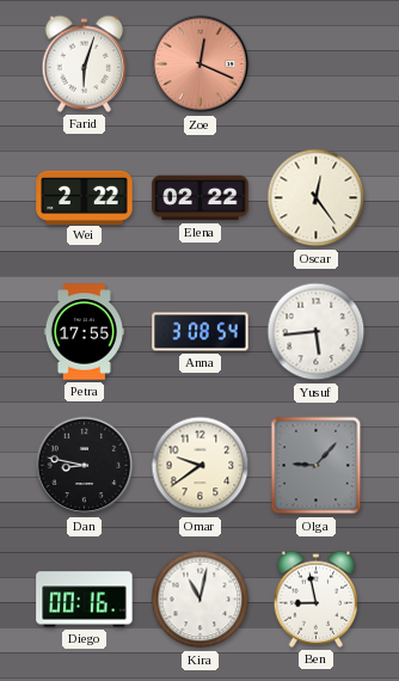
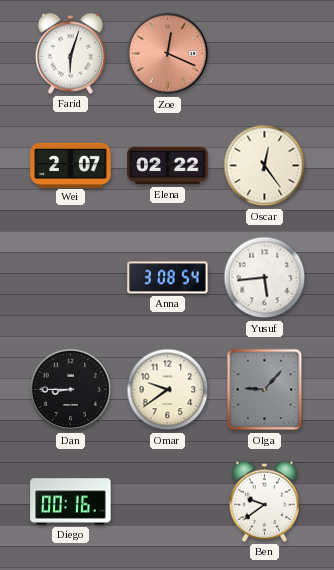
Wei: 2:22 -> 2:07 (71, 165)
Petra: 17:55 -> none (84, 332)
Dan: 8:47 -> 8:45 (71, 390)
Kira: 11:02 -> none (201, 600)
Ben: 8:58 -> 9:39 (265, 501)
